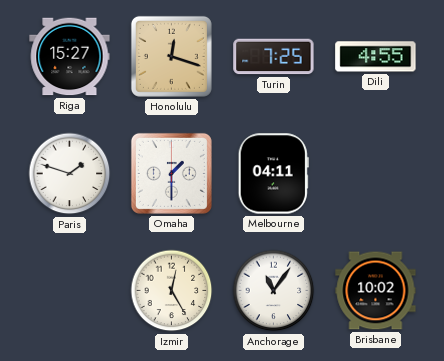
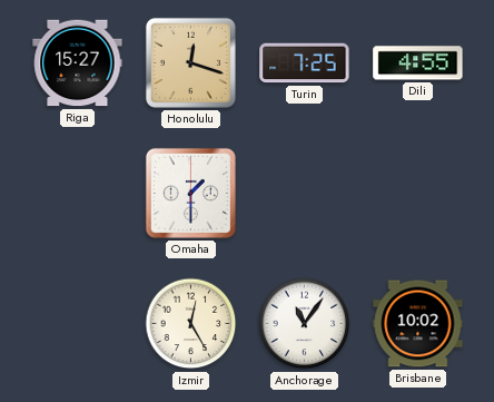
Paris: 1:48 -> none (70, 174)
Melbourne: 04:11 -> none (273, 174)
